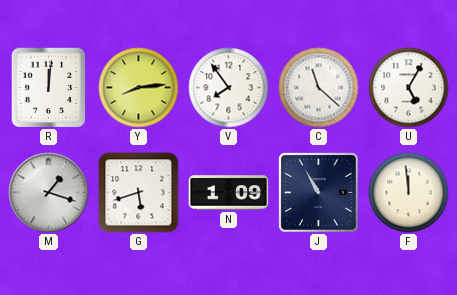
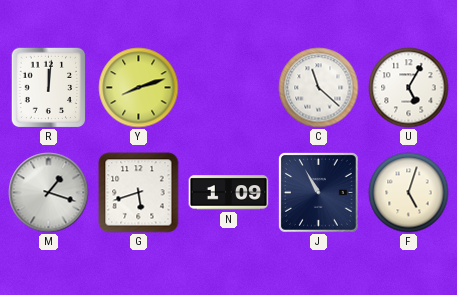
Y: 8:14 -> 8:12 (139, 88)
V: 7:54 -> none (229, 88)
F: 11:59 -> 5:03 (409, 193)
